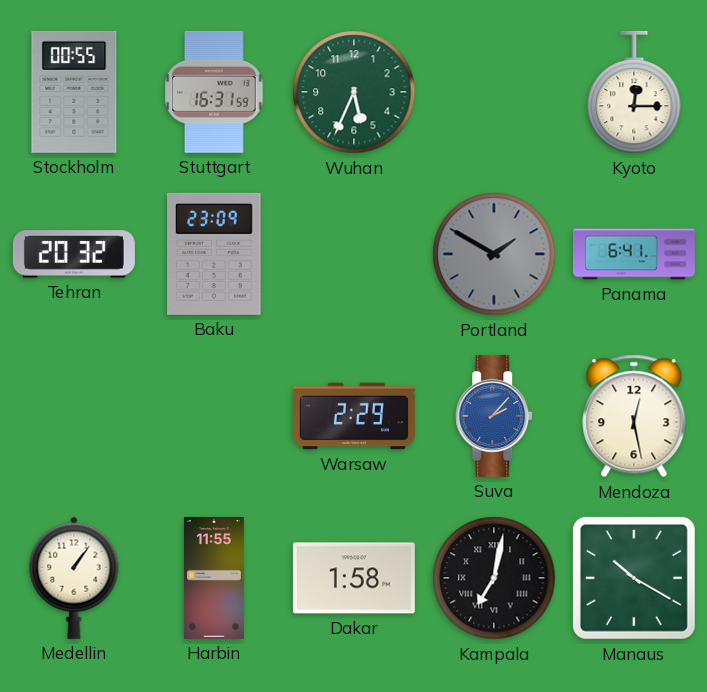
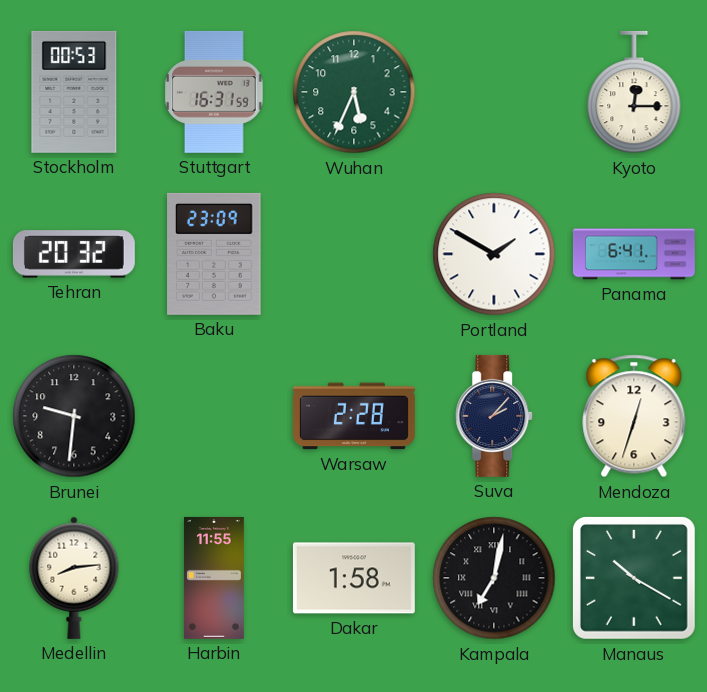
Stockholm: 00:55 -> 00:53 (74, 92)
Portland dial: grey -> white (494, 254)
Brunei: none -> 9:31 (74, 416)
Warsaw: 2:29 -> 2:28 (354, 416)
Suva dial: blue -> navy (495, 416)
Mendoza: 12:28 -> 12:33 (634, 416)
Medellin: 1:06 -> 8:14 (74, 578)
